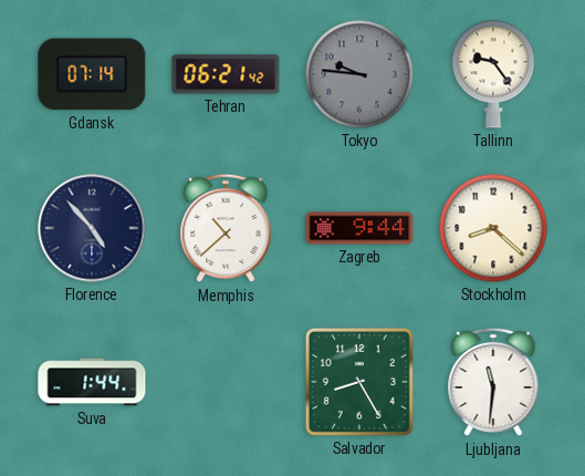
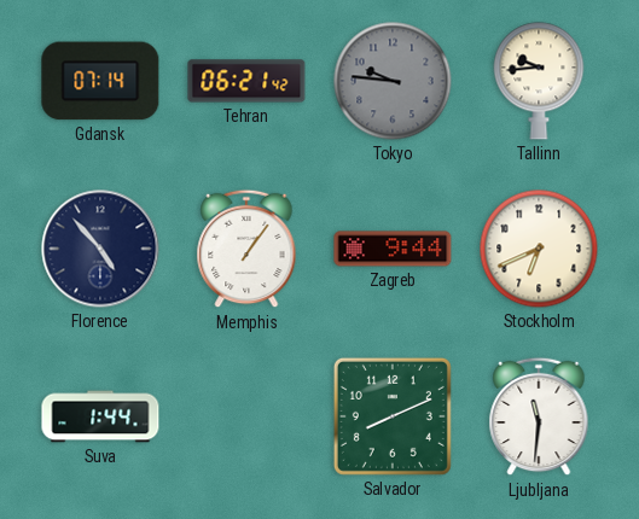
Tallinn: 9:24 -> 9:44 (539, 81)
Memphis: 10:38 -> 1:06 (246, 249)
Stockholm: 8:22 -> 6:41 (539, 249)
Salvador: 8:25 -> 8:11 (393, 416)
